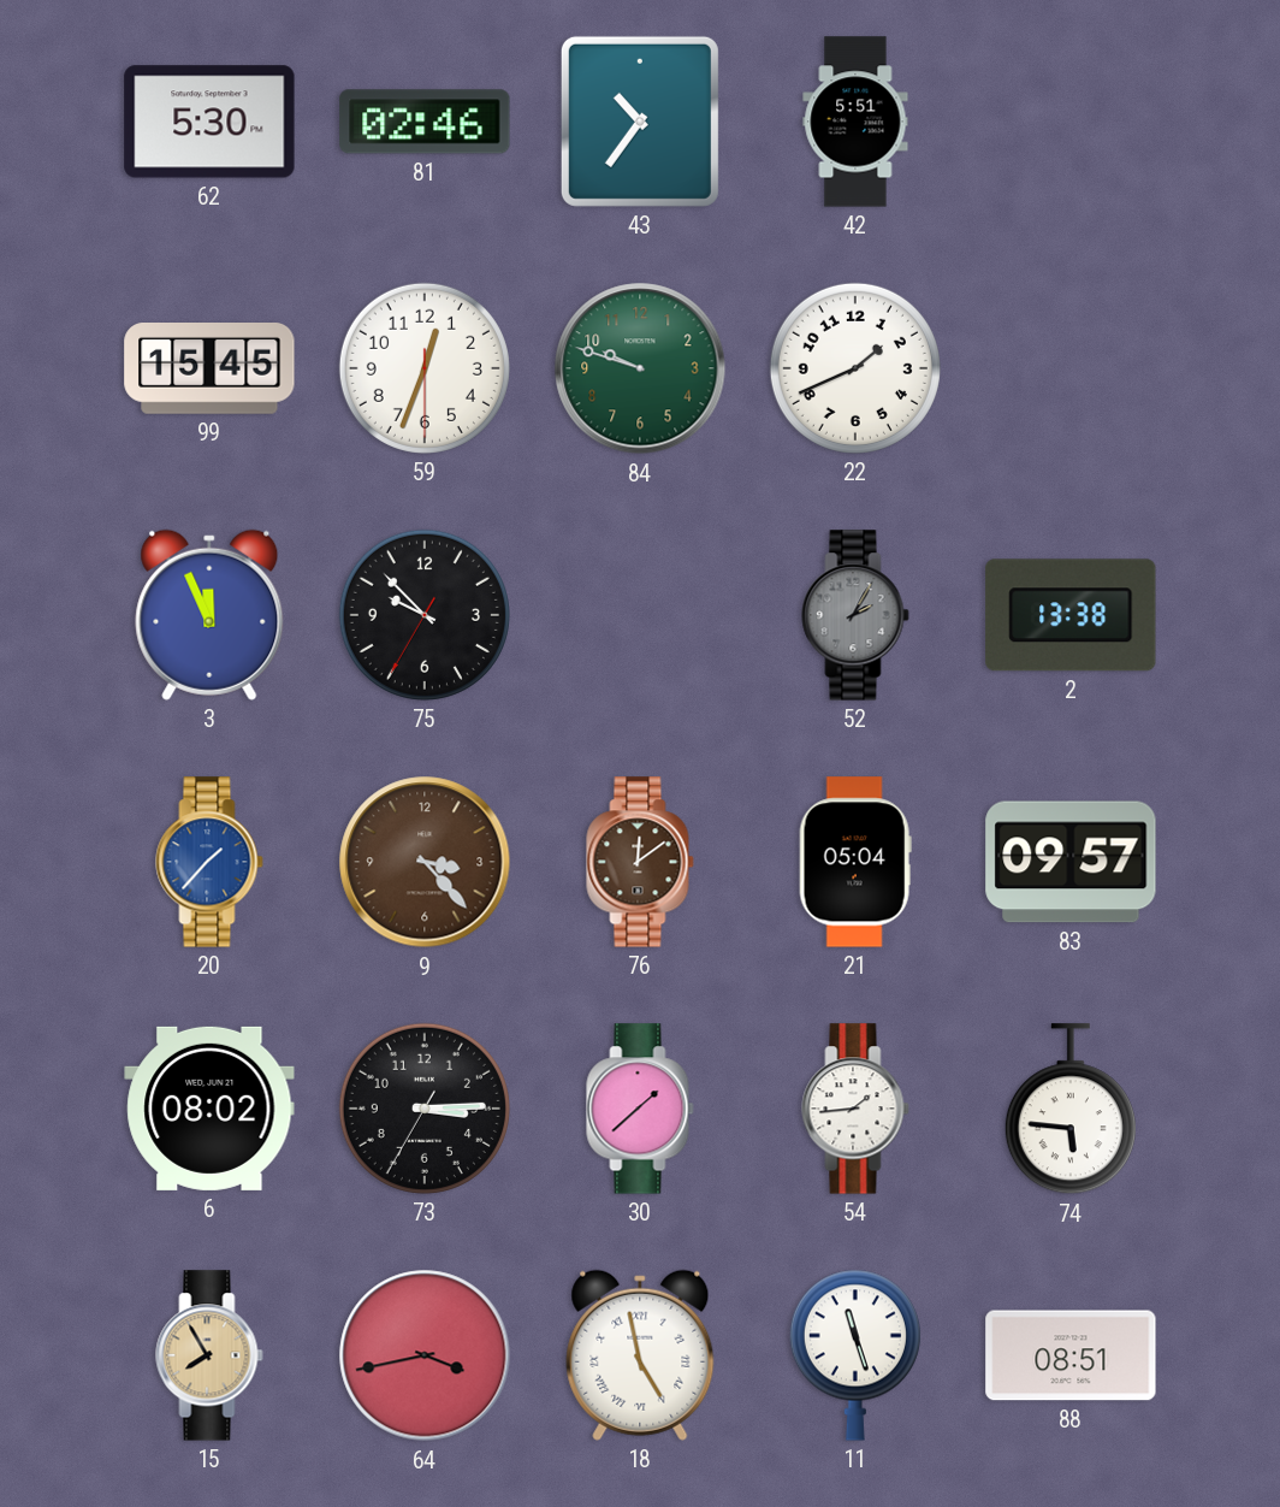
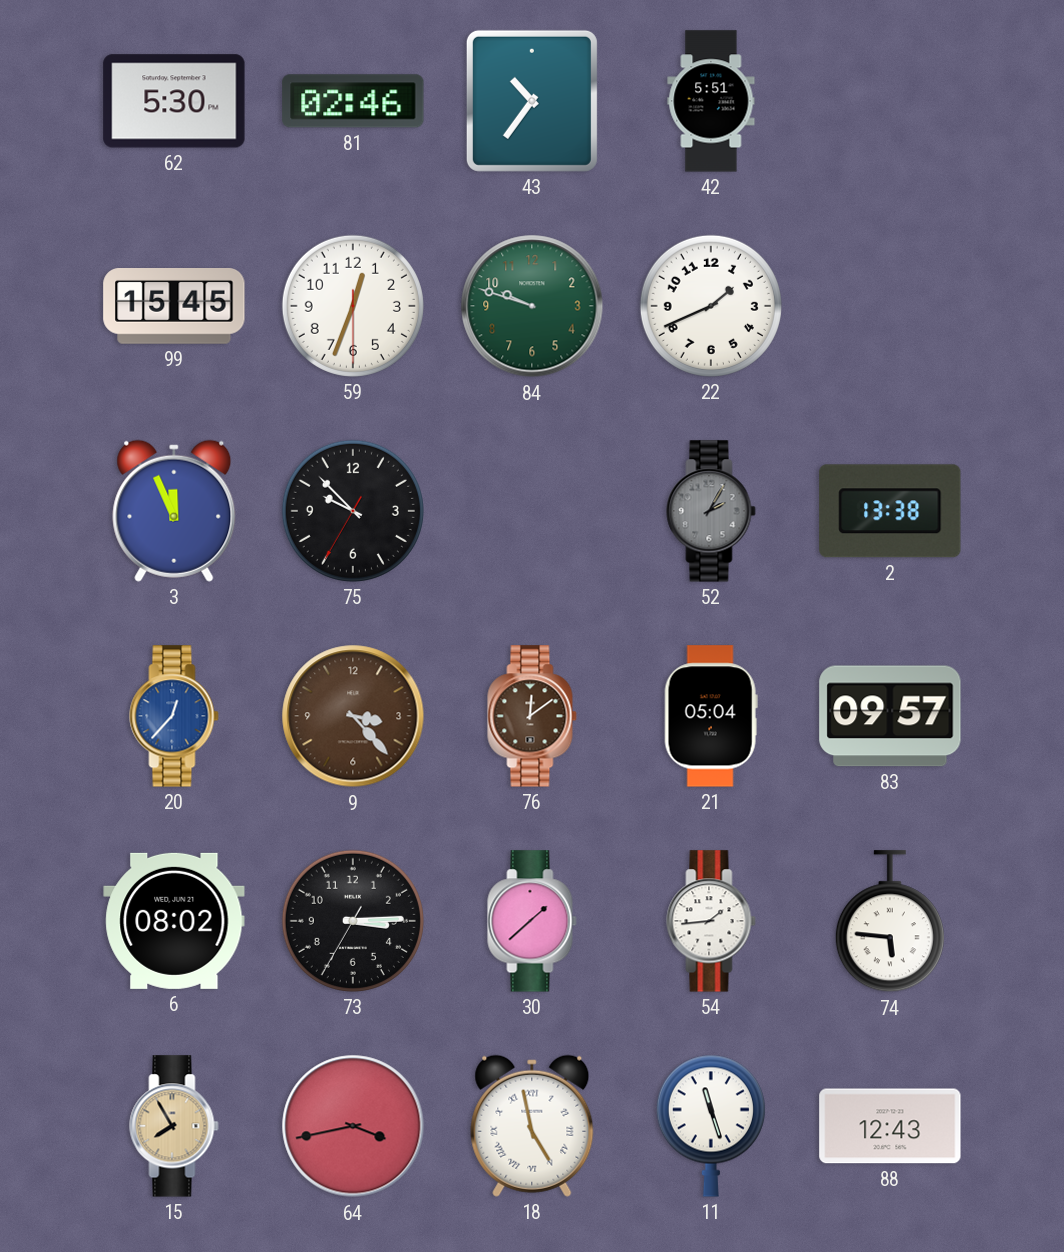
20: 1:37 -> 12:37 (174, 716)
88: 08:51 -> 12:43 (890, 1126)
